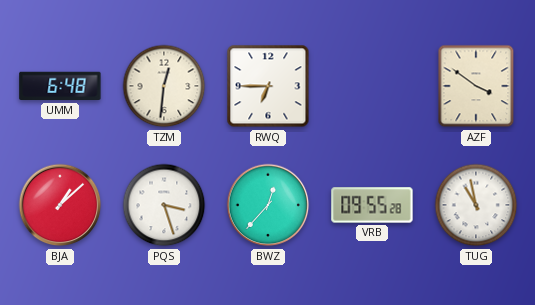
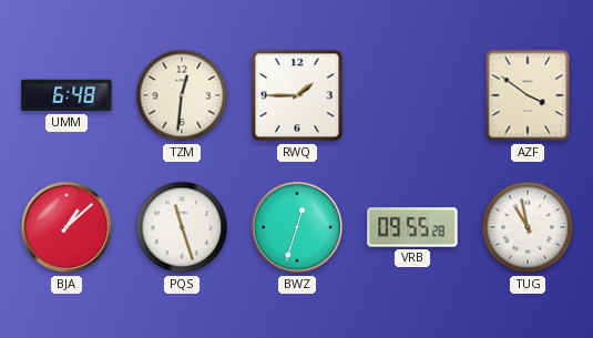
RWQ: 6:45 -> 1:45 (297, 95)
PQS: 3:27 -> 11:27 (182, 227)
BWZ: 12:37 -> 12:33 (297, 227)
